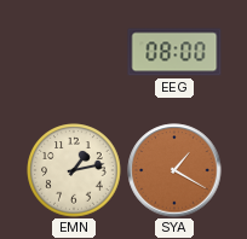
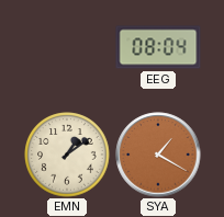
EEG: 08:00 -> 08:04 (158, 47)
EMN: 1:13 -> 1:09 (67, 155)
